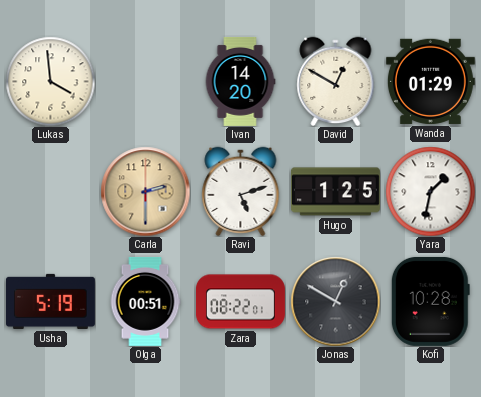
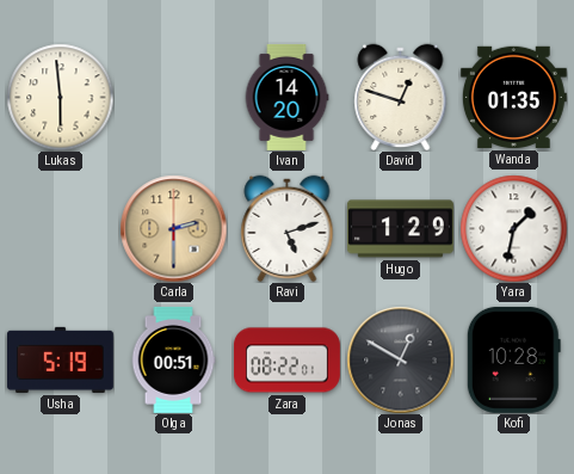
Lukas: 3:59 -> 5:59 (60, 97)
David: 12:50 -> 12:48 (401, 97)
Wanda: 01:29 -> 01:35 (513, 97)
Hugo: 1:25 -> 1:29 (400, 229)
